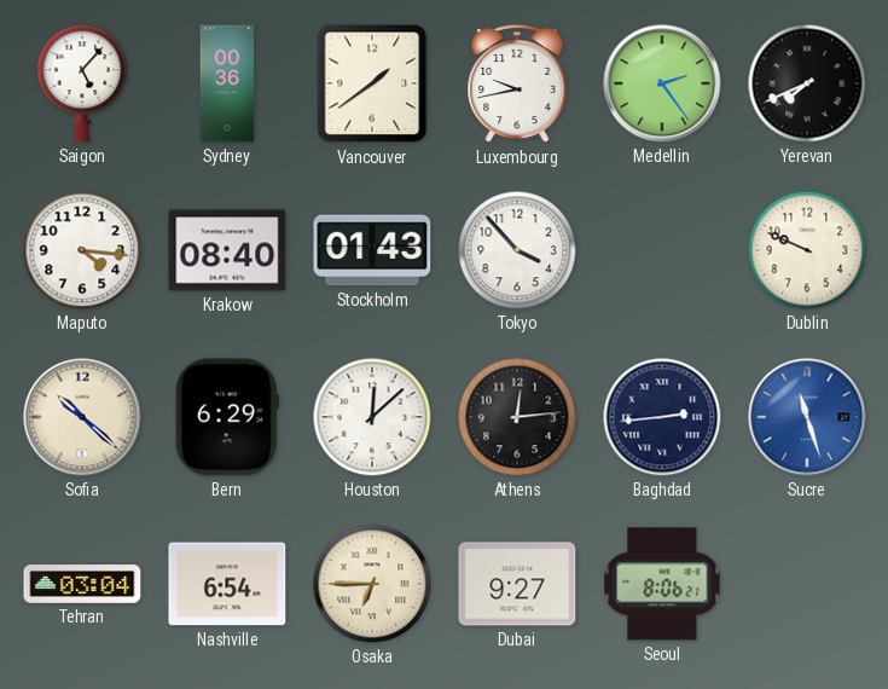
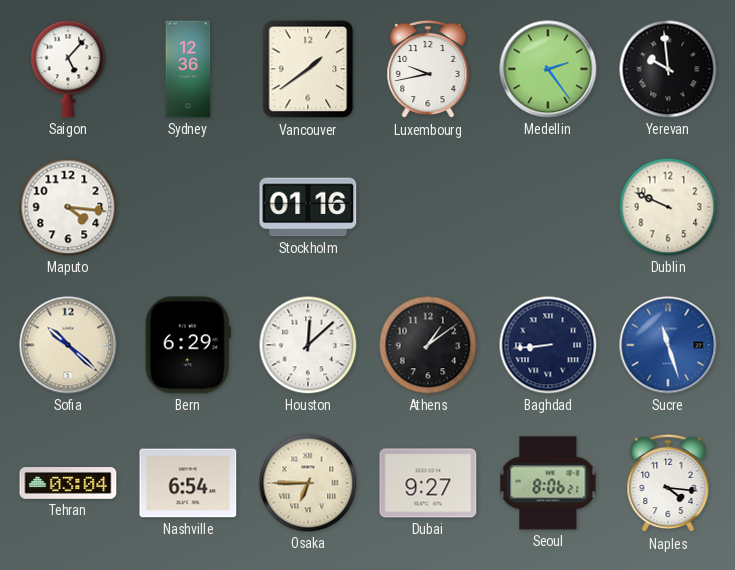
Sydney: 00:36 -> 12:36 (188, 69)
Yerevan: 7:41 -> 9:59 (668, 69)
Krakow: 08:40 -> none (227, 250)
Stockholm: 01:43 -> 01:16 (308, 207)
Tokyo: 3:53 -> none (517, 250)
Athens: 12:14 -> 1:09 (428, 345)
Baghdad: 2:44 -> 8:44 (548, 345)
Naples: none -> 4:16 (668, 483)
